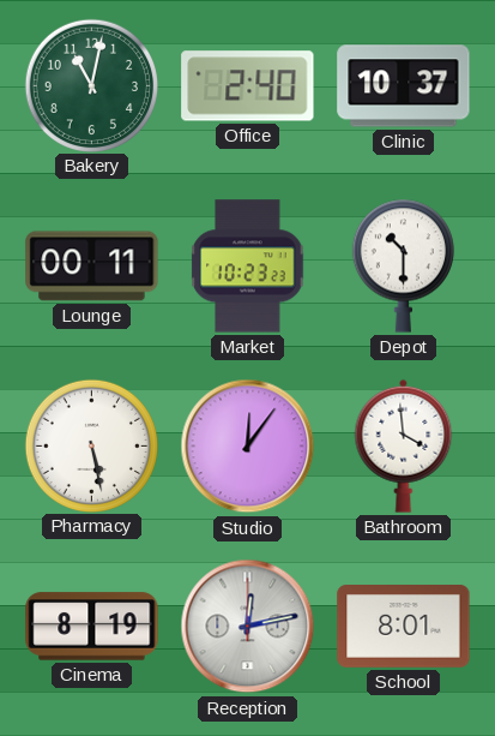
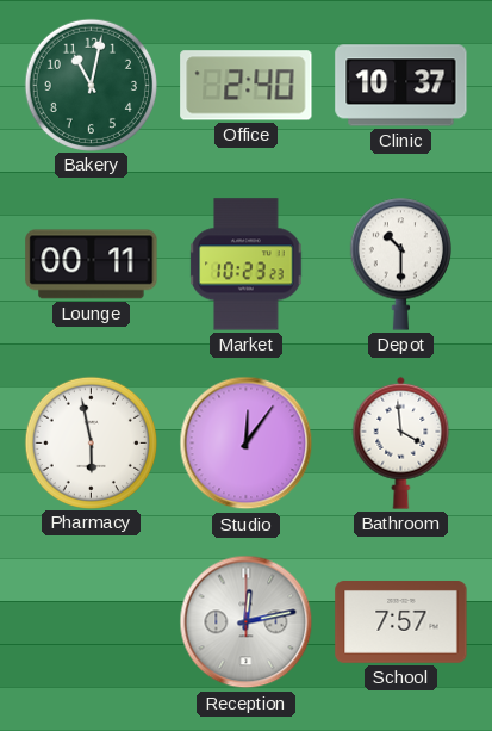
Pharmacy: 5:28 -> 5:58 (91, 442)
Cinema: 8:19 -> none (92, 627)
School: 8:01 -> 7:57 (401, 622)
